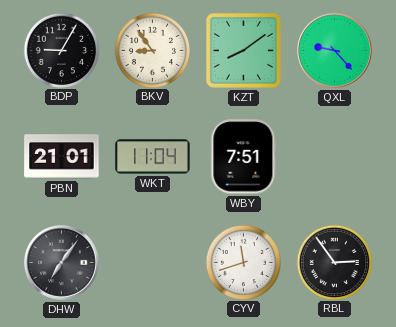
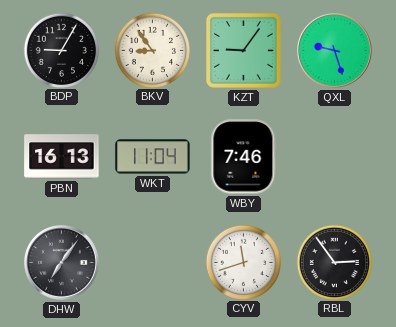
KZT: 8:09 -> 9:06 (243, 50)
QXL: 9:23 -> 9:27 (335, 51)
PBN: 21:01 -> 16:13 (62, 157)
WBY: 7:51 -> 7:46 (244, 157)
